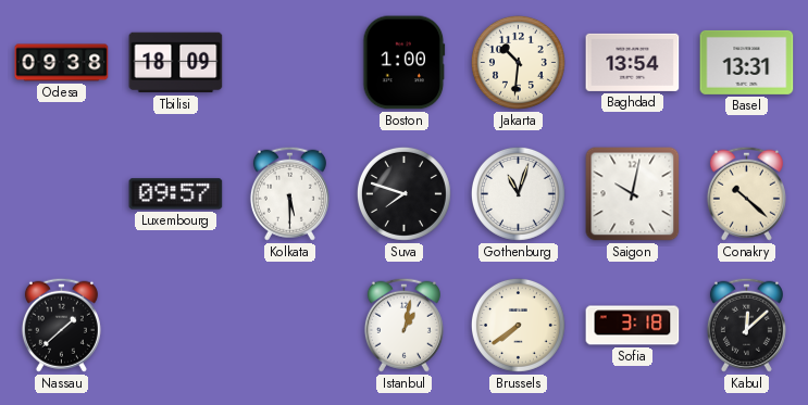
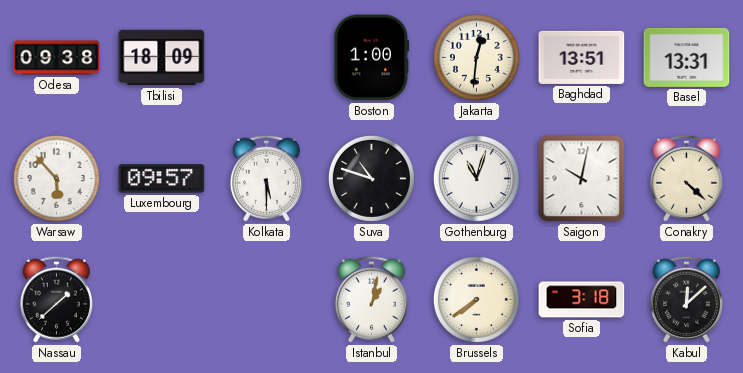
Jakarta: 10:31 -> 12:31 (476, 57)
Baghdad: 13:54 -> 13:51 (582, 57)
Warsaw: none -> 5:53 (56, 178)
Suva: 7:48 -> 10:48 (371, 178)
Conakry: 10:22 -> 4:22 (686, 178)
